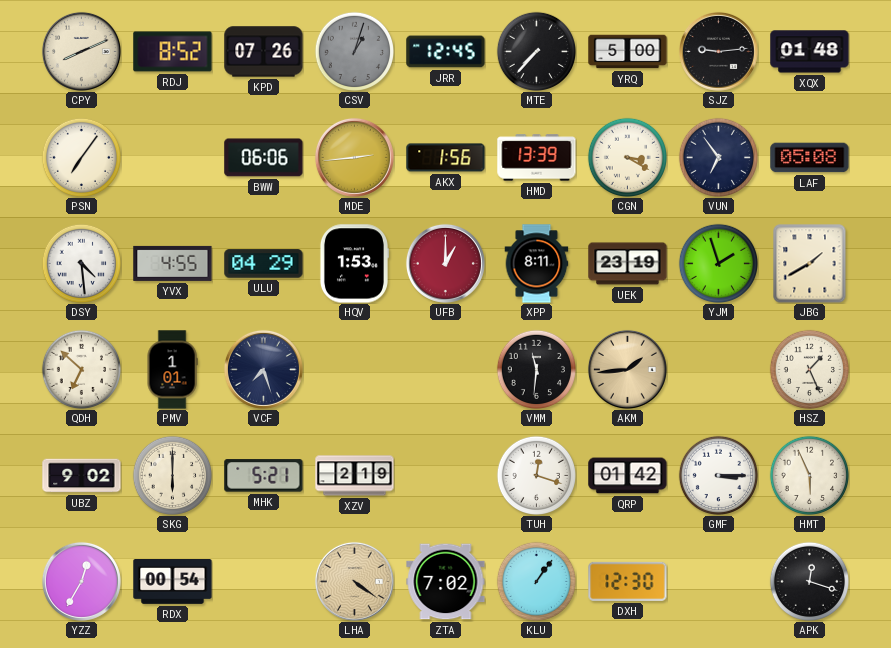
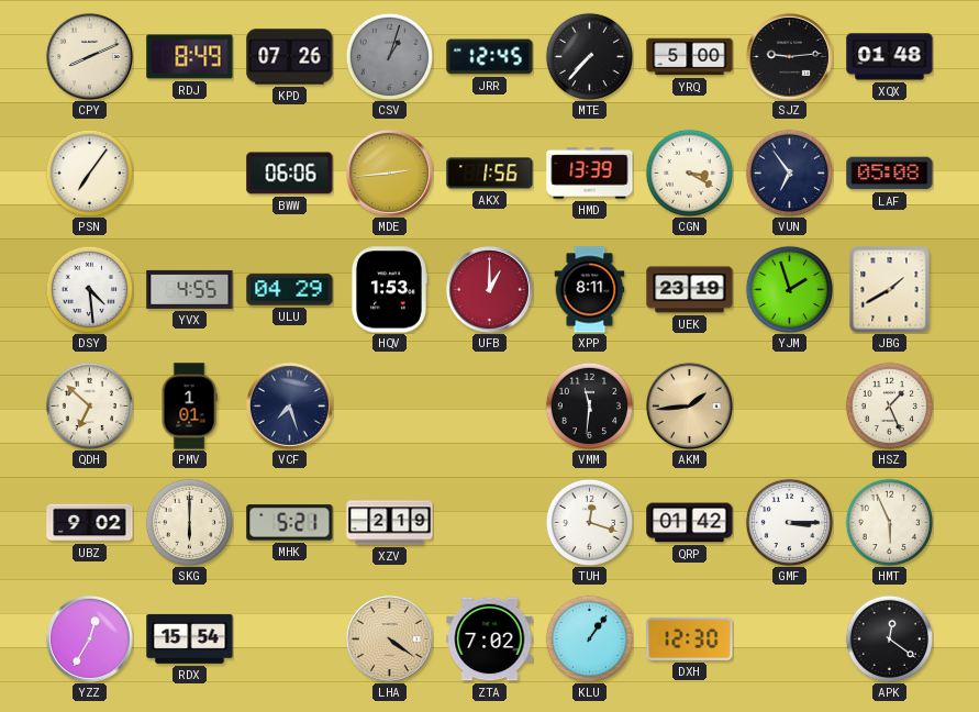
RDJ: 8:52 -> 8:49 (190, 57)
RDX: 00:54 -> 15:54 (190, 639)
APK: 12:18 -> 12:21 (889, 638)
